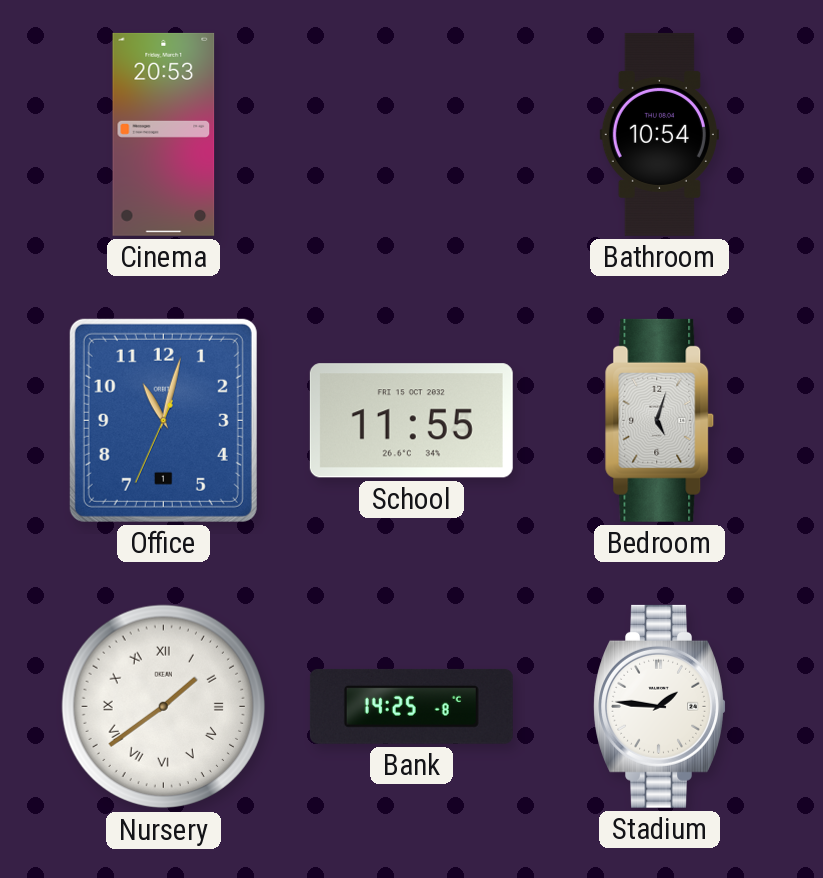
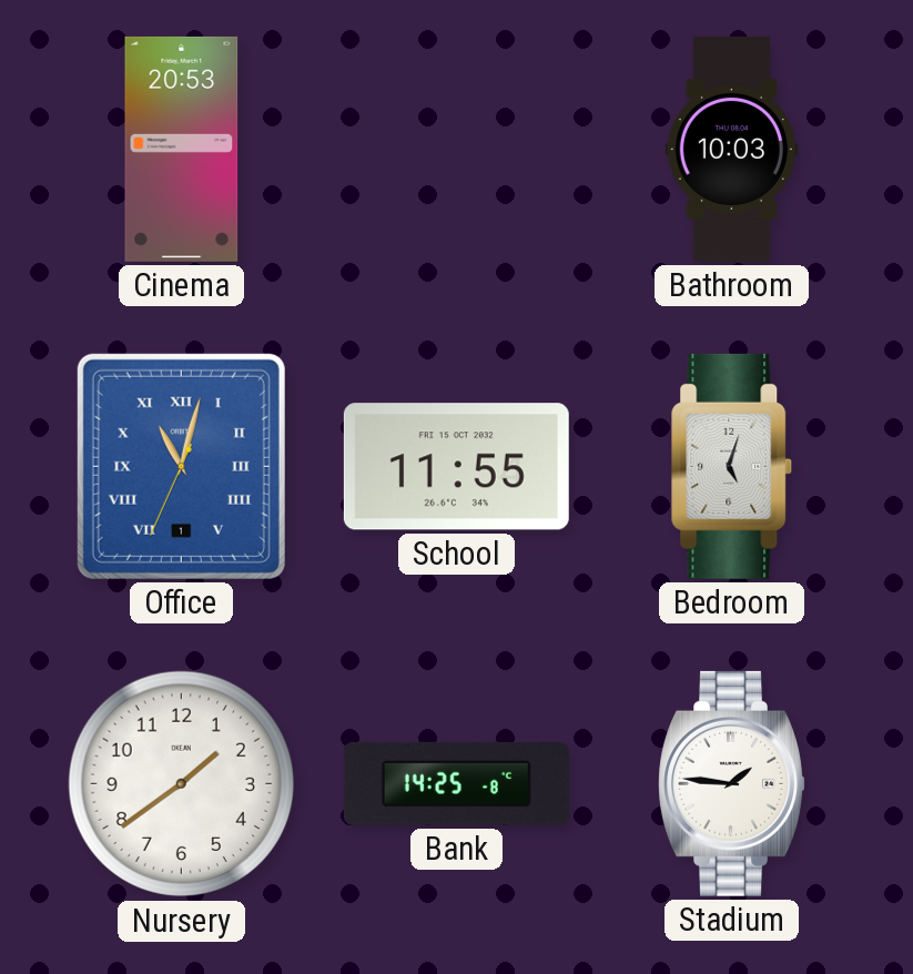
Bathroom: 10:54 -> 10:03 (731, 149)
Office numerals: Arabic -> Roman (181, 466)
Nursery numerals: Roman -> Arabic (182, 784)
